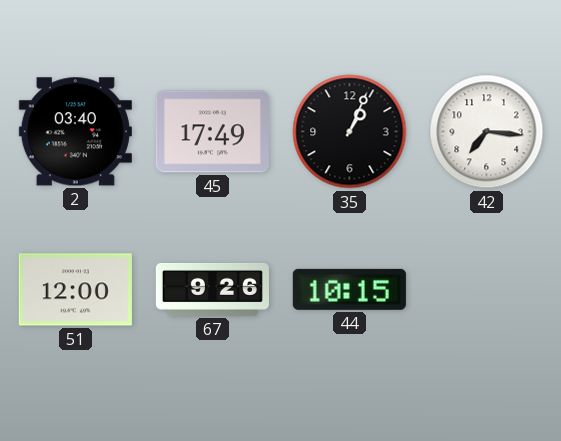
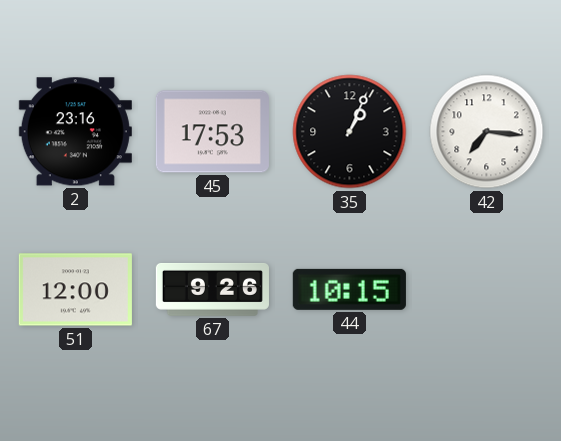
2: 03:40 -> 23:16 (75, 132)
45: 17:49 -> 17:53 (212, 132)
